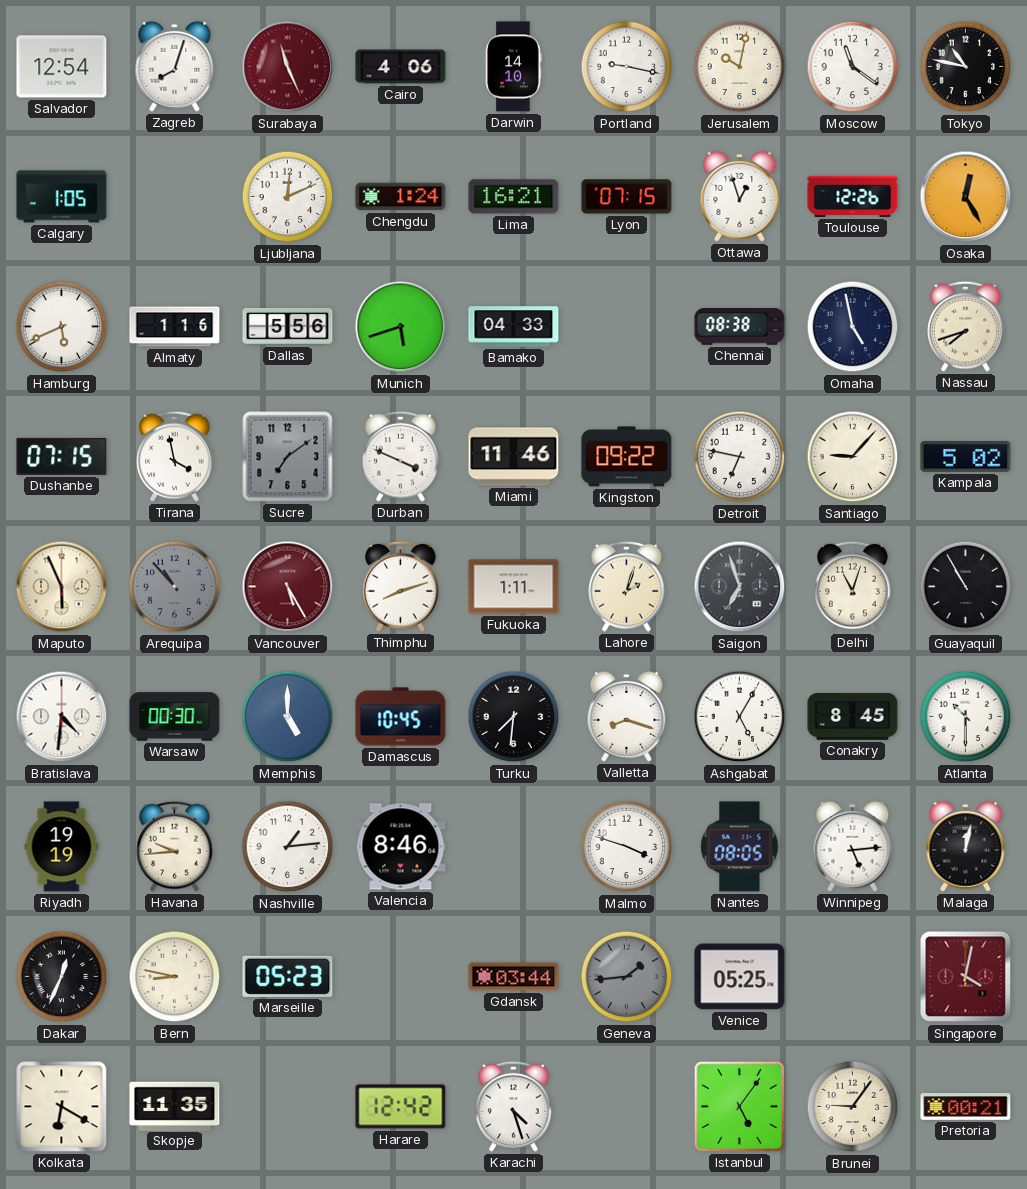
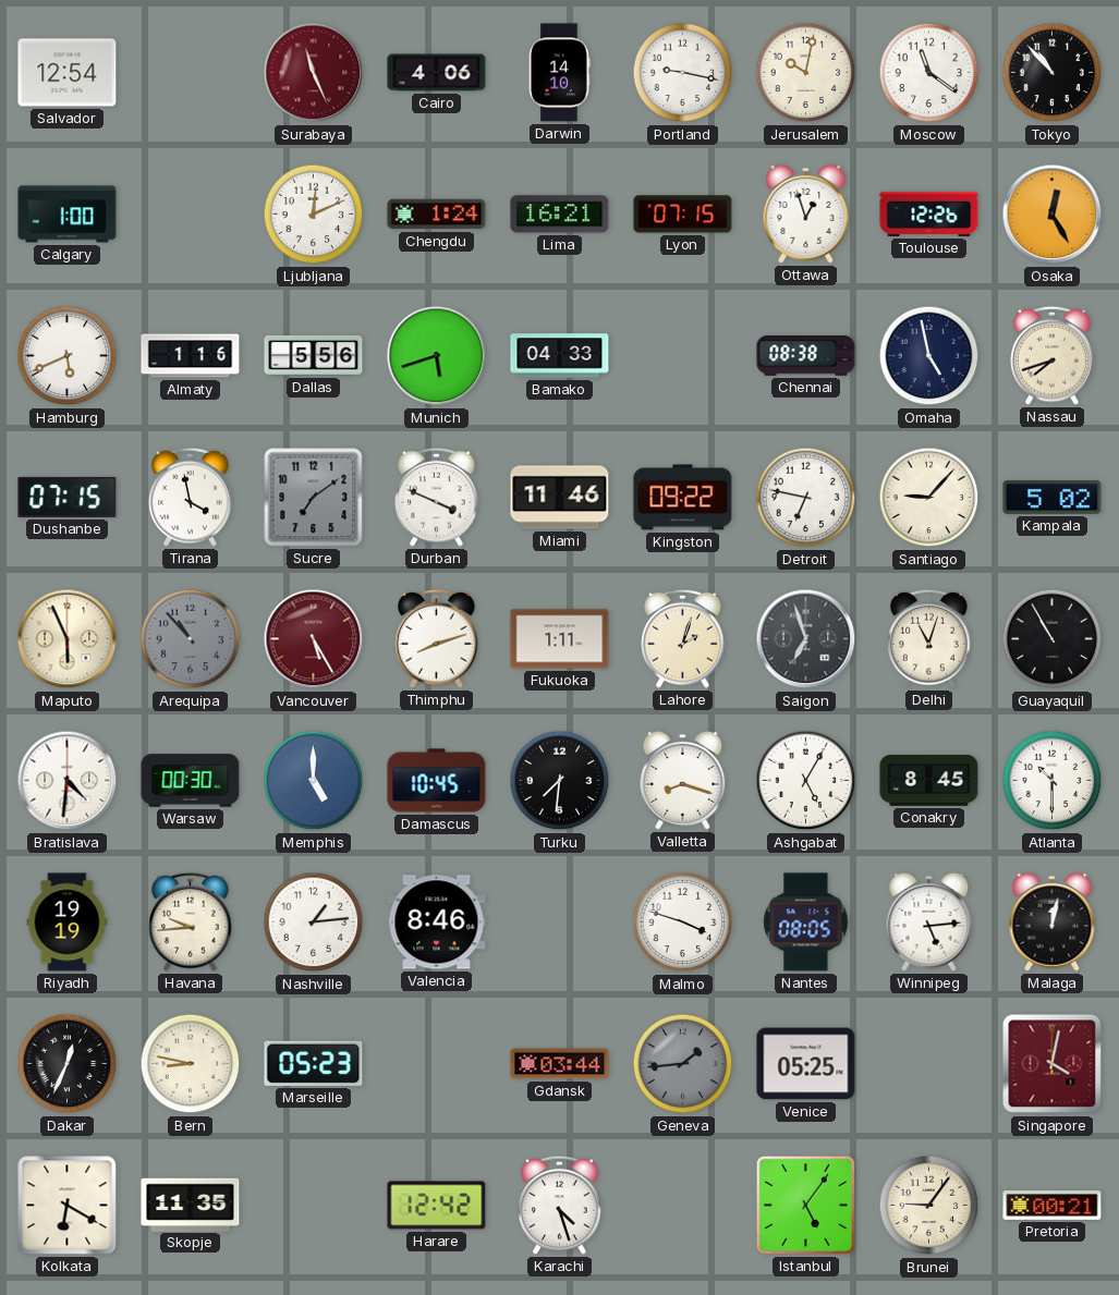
Zagreb: 8:03 -> none (175, 66)
Tokyo: 10:47 -> 10:53 (1053, 73)
Calgary: 1:05 -> 1:00 (68, 215)
